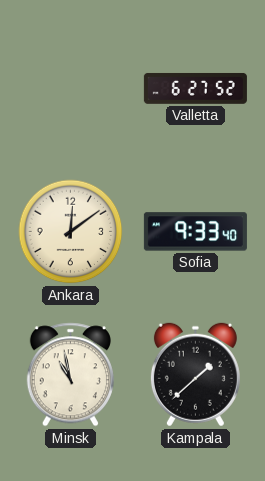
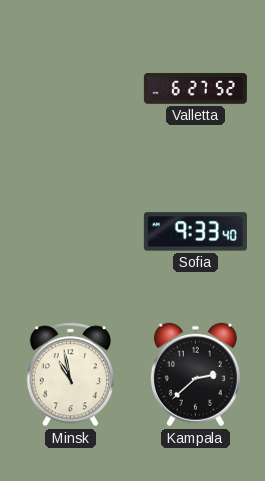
Ankara: 12:09 -> none (71, 232)
Kampala: 1:38 -> 2:38 (195, 375)
